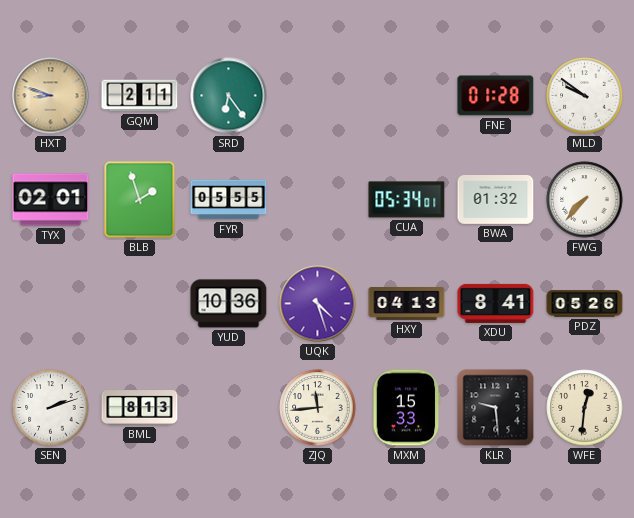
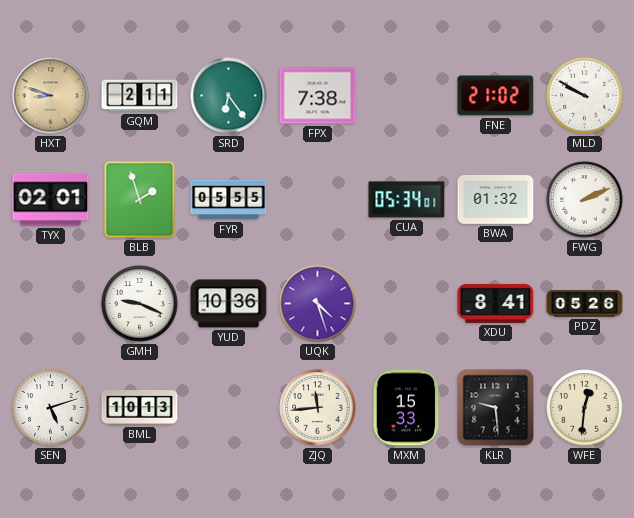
FPX: none -> 7:38 (318, 96)
FNE: 01:28 -> 21:02 (496, 96)
MLD: 9:51 -> 9:50 (585, 96)
FWG: 7:37 -> 2:11 (585, 200)
GMH: none -> 9:19 (140, 304)
HXY: 04:13 -> none (407, 304)
SEN: 2:12 -> 5:12 (51, 408)
BML: 8:13 -> 10:13 (140, 408)
